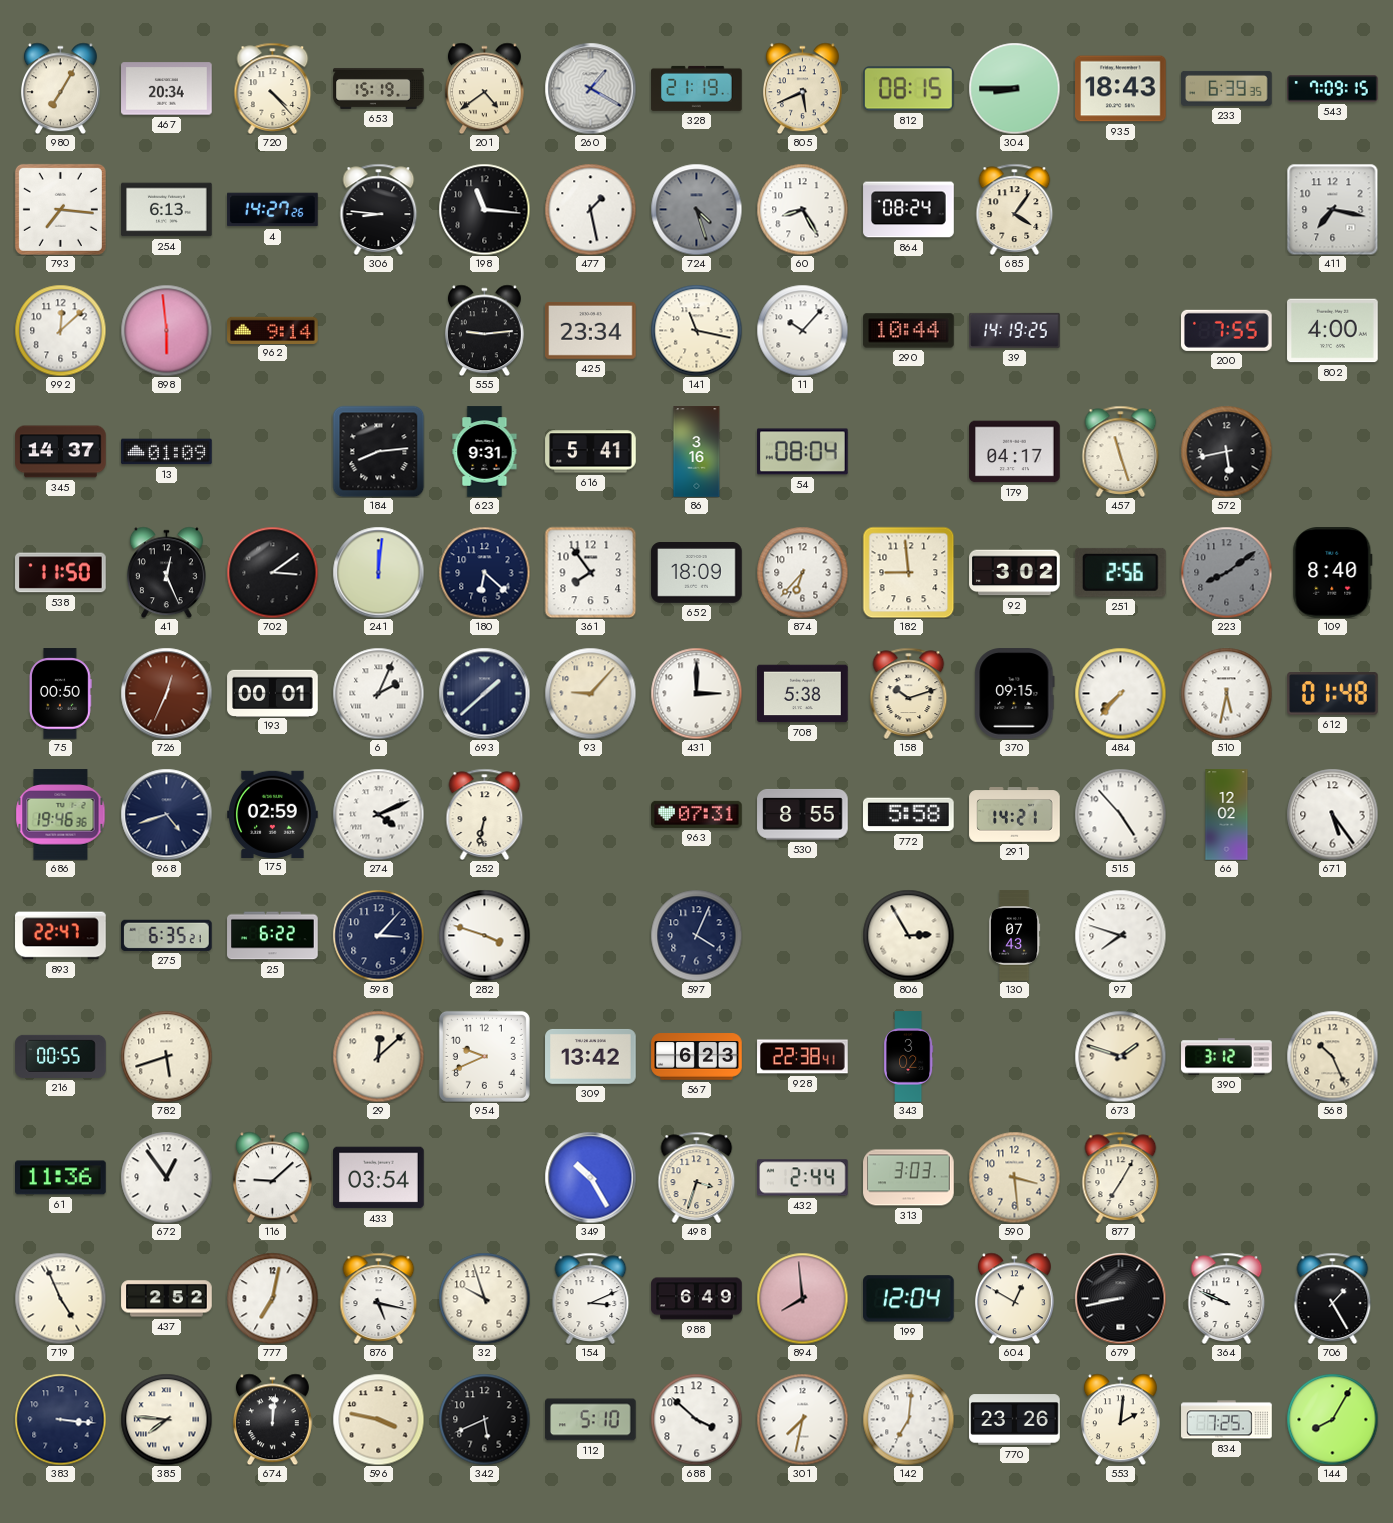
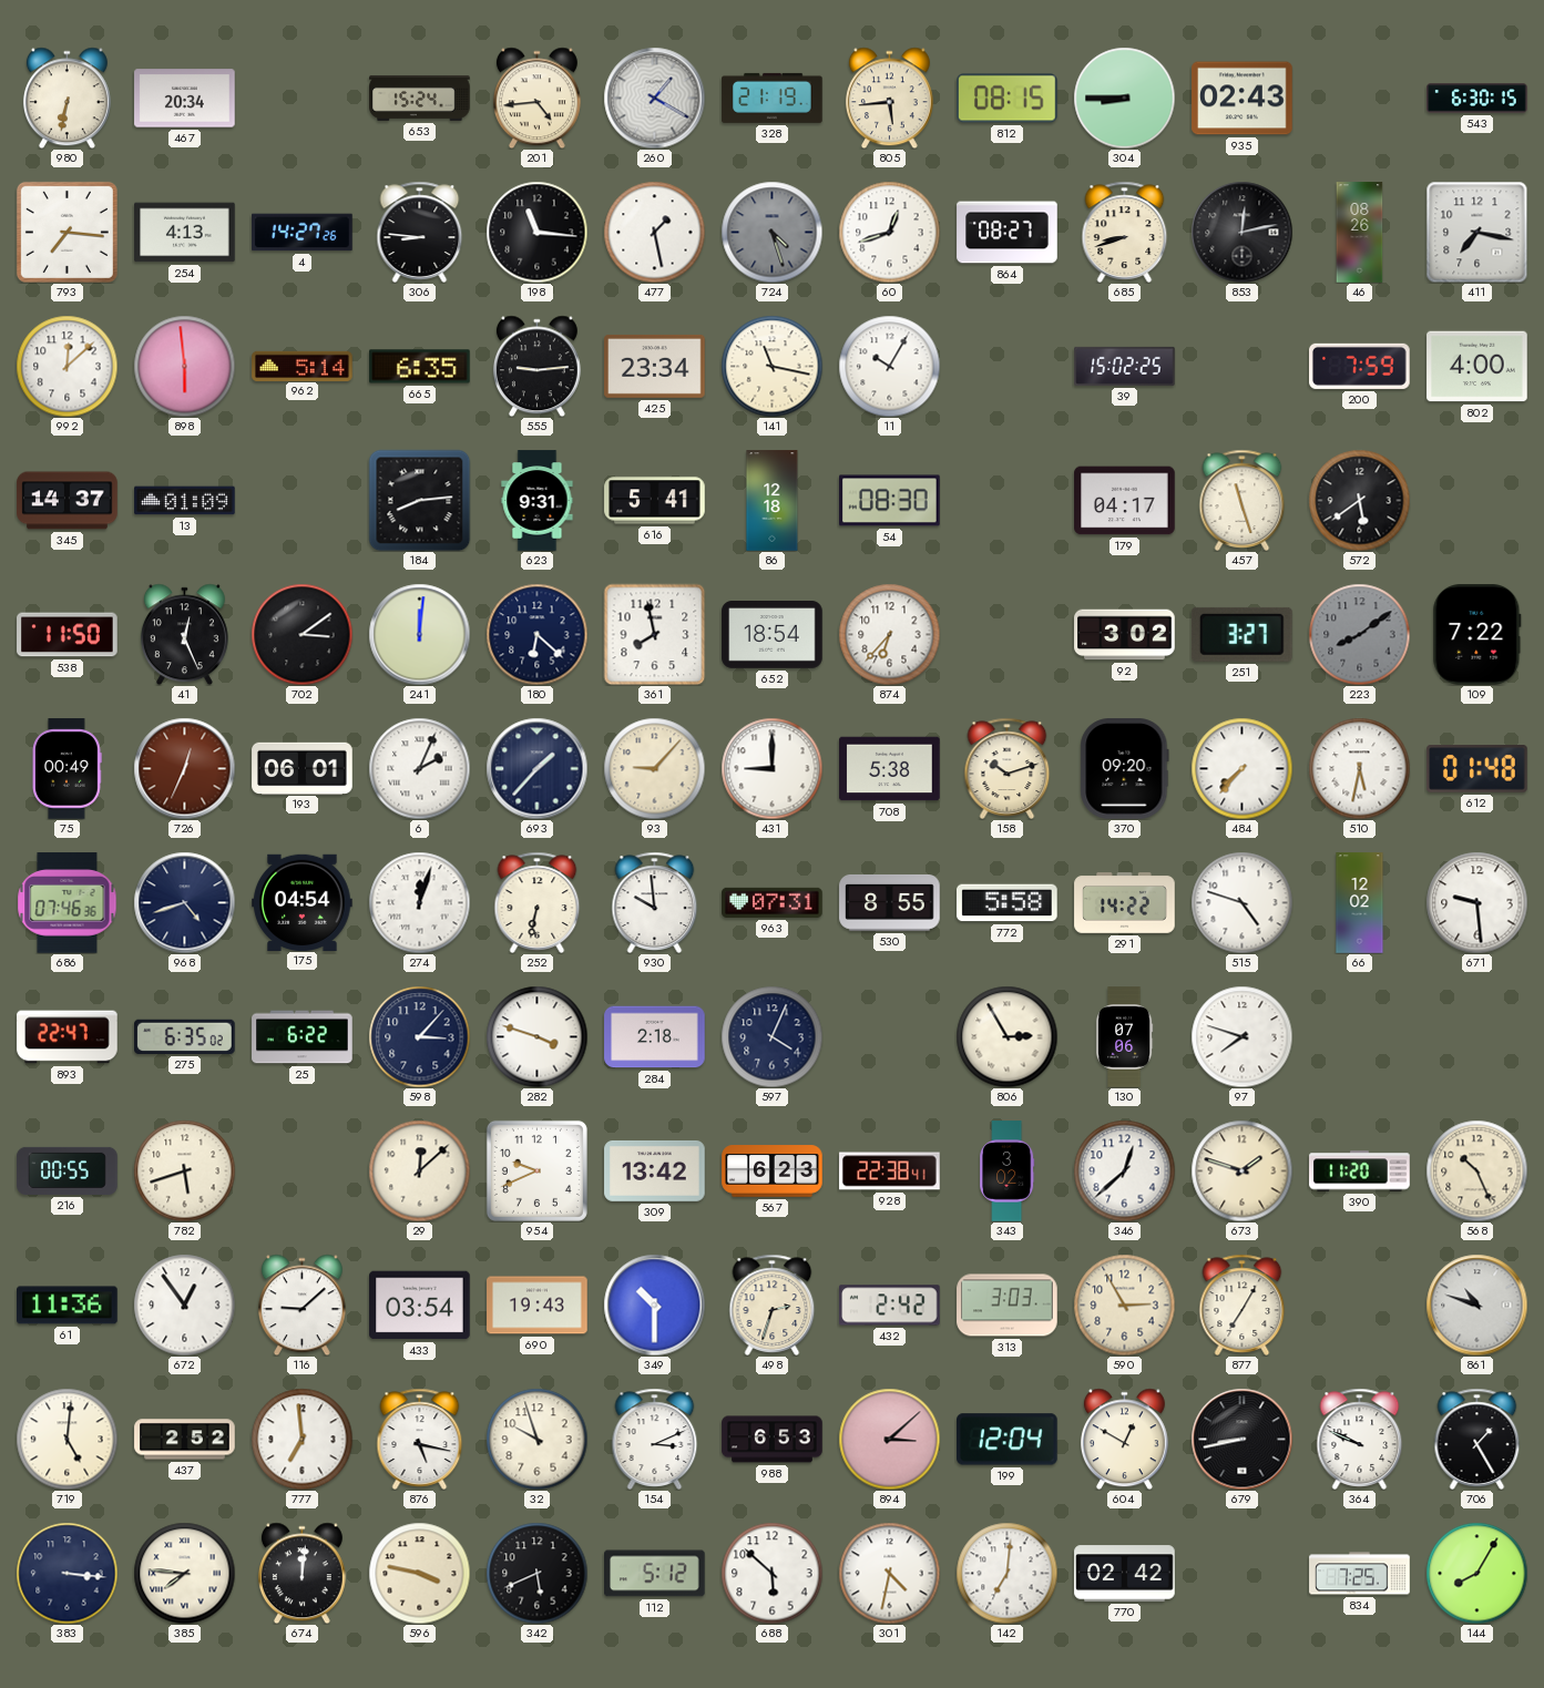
980: 7:05 -> 6:32 (67, 98)
720: 4:23 -> none (273, 88)
653: 15:19 -> 15:24 (420, 98)
201: 4:39 -> 4:44 (536, 98)
805: 5:41 -> 5:44 (889, 98)
935: 18:43 -> 02:43 (1243, 99)
233: 6:39 -> none (1227, 88)
543: 7:09 -> 6:30 (1477, 99)
254: 6:13 -> 4:13 (185, 233)
60: 8:25 -> 12:42 (889, 232)
864: 08:24 -> 08:27 (1008, 233)
685: 4:06 -> 8:42 (1125, 232)
853: none -> 12:13 (1241, 232)
46: none -> 08:26 (1360, 233)
962: 9:14 -> 5:14 (303, 366)
665: none -> 6:35 (420, 367)
11: 10:07 -> 10:05 (889, 366)
290: 10:44 -> none (909, 331)
39: 14:19 -> 15:02 (1125, 366)
200: 7:55 -> 7:59 (1360, 366)
86: 3:16 -> 12:18 (773, 501)
54: 08:04 -> 08:30 (890, 501)
572: 5:43 -> 5:39 (1359, 500)
361: 7:54 -> 7:58 (654, 634)
652: 18:09 -> 18:54 (773, 635)
182: 8:59 -> none (908, 572)
251: 2:56 -> 3:27 (1241, 634)
109: 8:40 -> 7:22 (1477, 635)
75: 00:50 -> 00:49 (68, 769)
193: 00:01 -> 06:01 (303, 768)
693: 1:38 -> 1:37 (536, 768)
431: 3:00 -> 9:00 (771, 768)
370: 09:15 -> 09:20 (1125, 769)
686: 19:46 -> 07:46 (68, 903)
175: 02:59 -> 04:54 (303, 902)
274: 4:11 -> 12:03 (419, 902)
930: none -> 9:59 (655, 902)
291: 14:21 -> 14:22 (1125, 903)
515: 4:53 -> 4:48 (1241, 902)
671: 5:24 -> 9:29 (1476, 902)
275: 6:35:21 -> 6:35:02 (185, 1036)
284: none -> 2:18 (655, 1037)
130: 07:43 -> 07:06 (1124, 1037)
346: none -> 12:38 (1124, 1170)
390: 3:12 -> 11:20 (1360, 1172)
690: none -> 19:43 (538, 1306)
349: 10:25 -> 10:30 (654, 1305)
498: 3:33 -> 2:33 (773, 1305)
432: 2:44 -> 2:42 (890, 1306)
590: 3:29 -> 2:55 (1124, 1305)
861: none -> 10:48 (1476, 1305)
719: 4:56 -> 5:01 (67, 1439)
777: 7:02 -> 6:59 (301, 1439)
988: 6:49 -> 6:53 (773, 1440)
894: 7:59 -> 3:08 (889, 1439)
112: 5:10 -> 5:12 (655, 1574)
688: 3:52 -> 5:52 (771, 1573)
301: 7:32 -> 4:32 (889, 1573)
770: 23:26 -> 02:42 (1125, 1574)
553: 2:01 -> none (1120, 1419)
